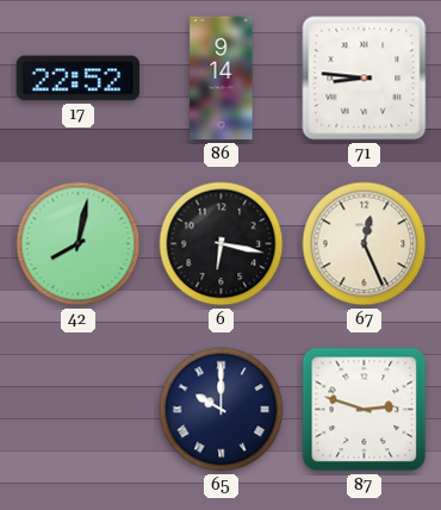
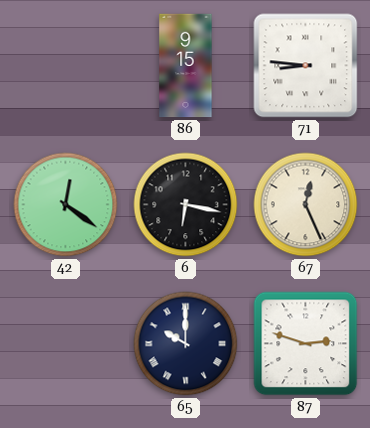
17: 22:52 -> none (77, 79)
86: 9:14 -> 9:15 (186, 66)
42: 8:02 -> 12:21 (66, 205)
